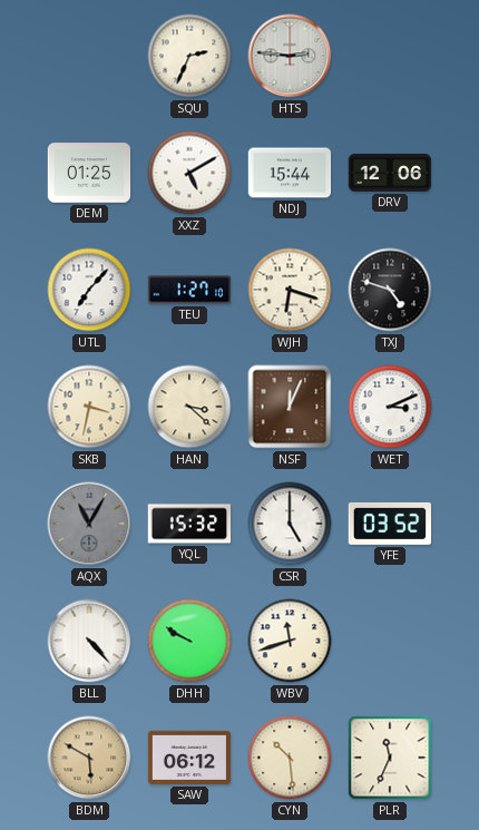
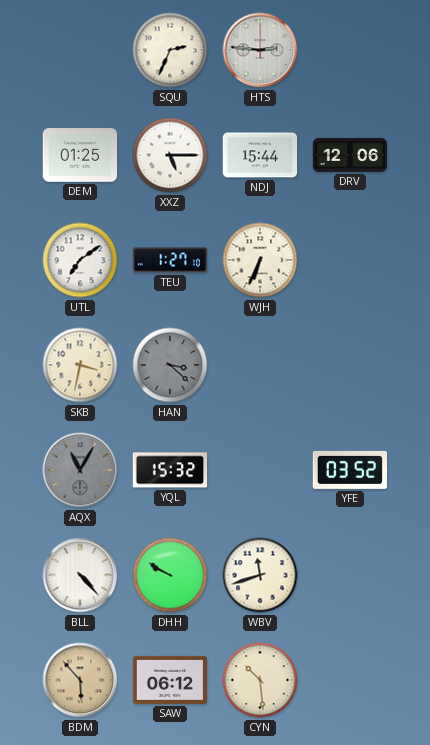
XXZ: 5:10 -> 5:15 (170, 155)
UTL: 7:07 -> 7:09 (80, 260)
WJH: 6:18 -> 6:34 (260, 260)
TXJ: 4:48 -> none (390, 290)
HAN dial: cream -> grey (170, 365)
NSF: 12:04 -> none (290, 407)
WET: 3:11 -> none (390, 407)
CSR: 5:00 -> none (290, 524)
BDM: 5:50 -> 5:53 (80, 680)
PLR: 11:34 -> none (390, 758)
